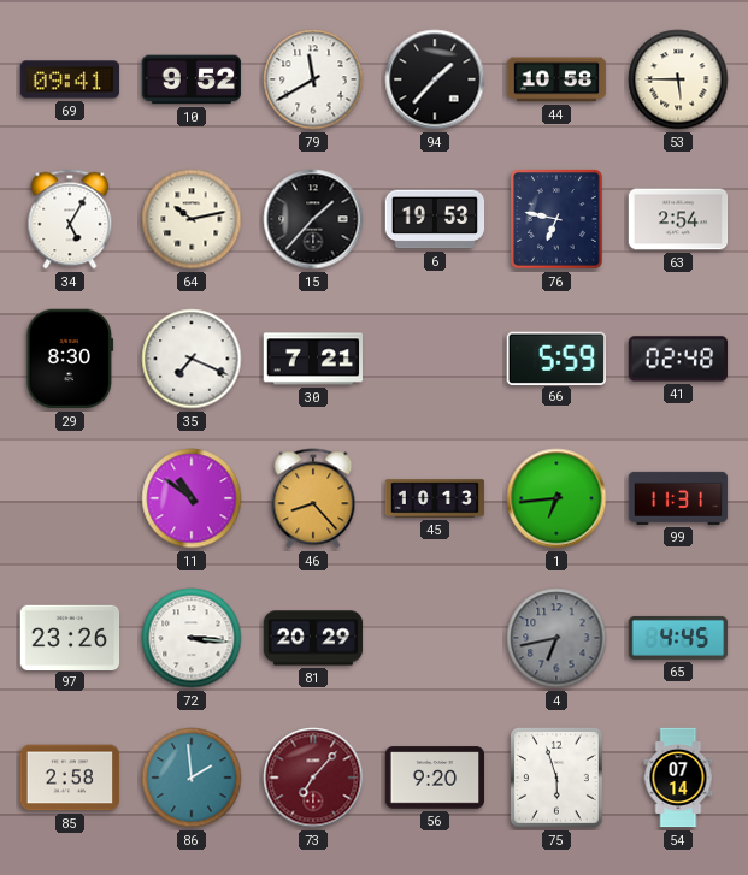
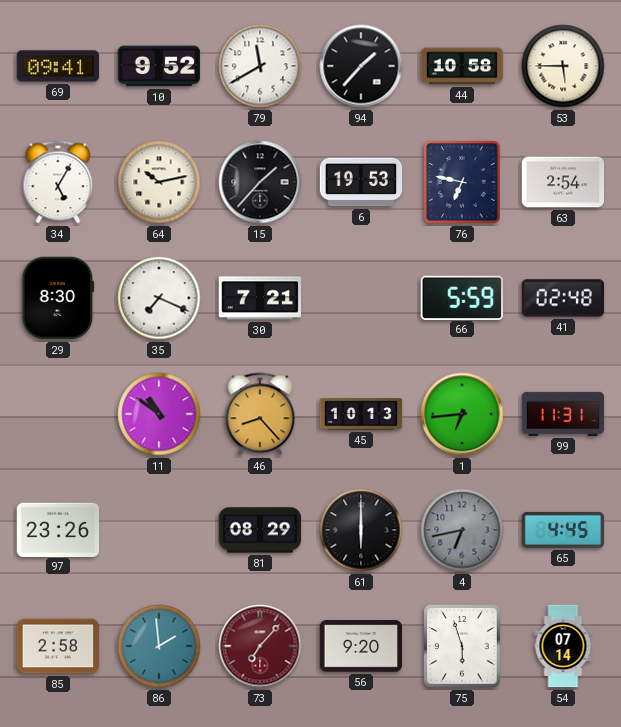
72: 3:16 -> none (192, 638)
81: 20:29 -> 08:29 (260, 530)
61: none -> 6:00 (361, 530)
